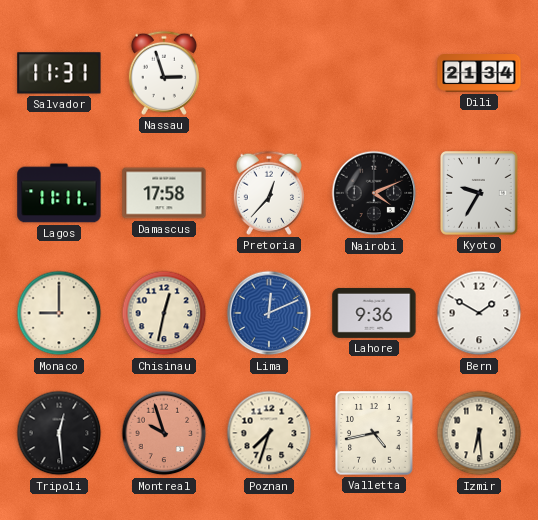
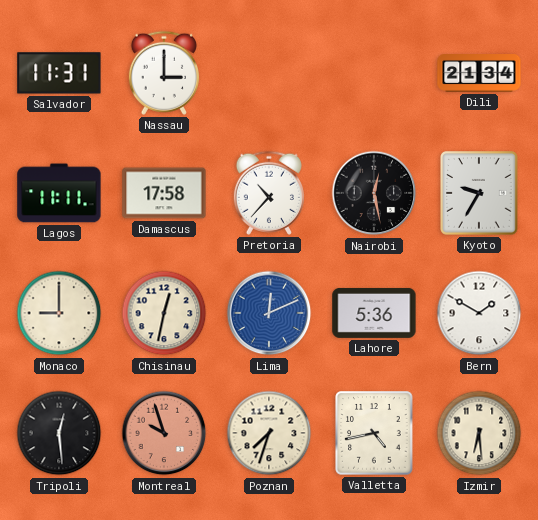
Nassau: 2:57 -> 3:00 (164, 73)
Pretoria: 12:37 -> 10:37 (269, 193)
Nairobi: 4:11 -> 12:28 (374, 193)
Lahore: 9:36 -> 5:36 (374, 313)
